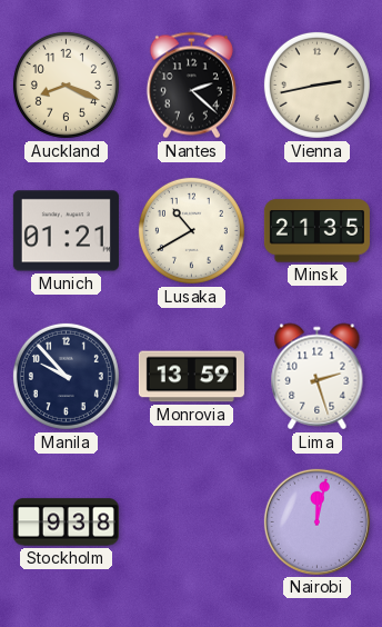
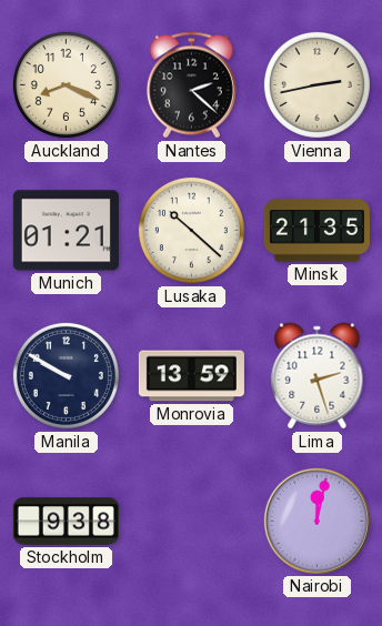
Lusaka: 10:40 -> 10:22 (191, 230)
Manila: 9:53 -> 9:50 (66, 375)
